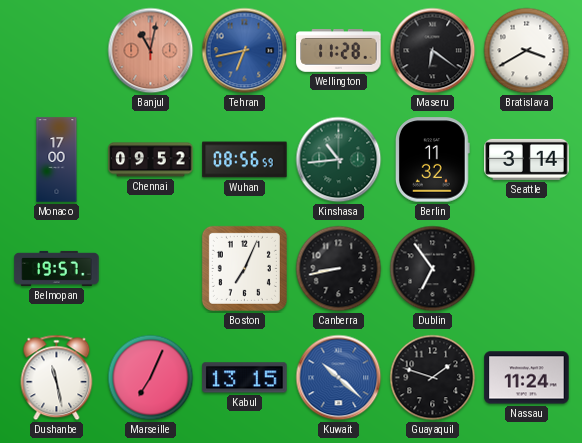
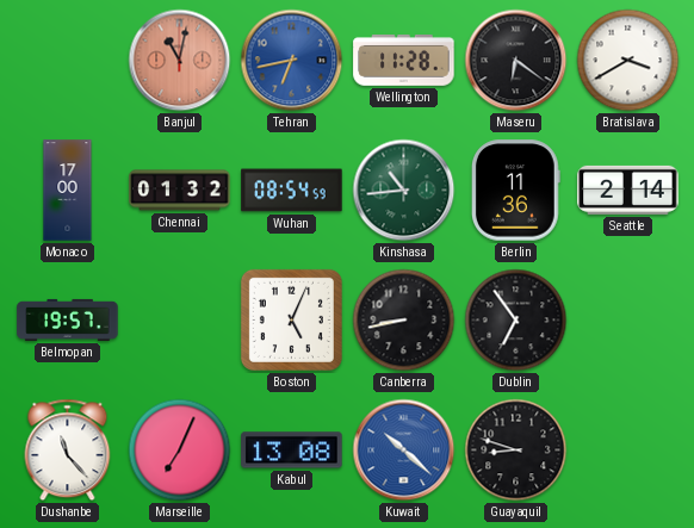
Chennai: 09:52 -> 01:32 (180, 191)
Wuhan: 08:56 -> 08:54 (292, 191)
Berlin: 11:32 -> 11:36 (515, 191)
Seattle: 3:14 -> 2:14 (628, 190)
Boston: 7:04 -> 5:04 (291, 319)
Dushanbe: 11:28 -> 11:23 (68, 451)
Kabul: 13:15 -> 13:08 (292, 451)
Guayaquil: 1:48 -> 8:48 (516, 451)
Nassau: 11:24 -> none (527, 378)
